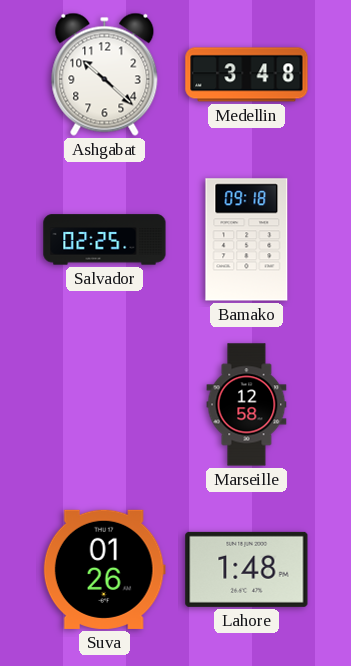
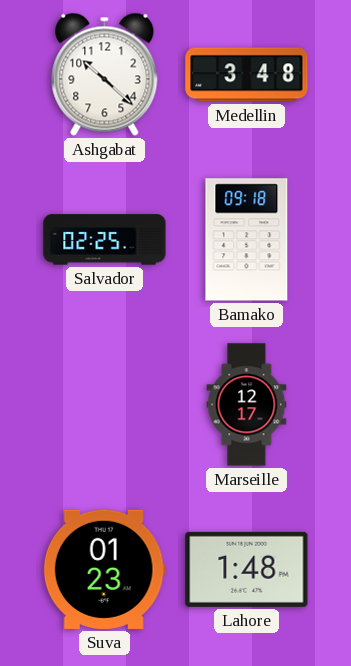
Marseille: 12:58 -> 12:17 (247, 405)
Suva: 01:26 -> 01:23 (104, 569)
